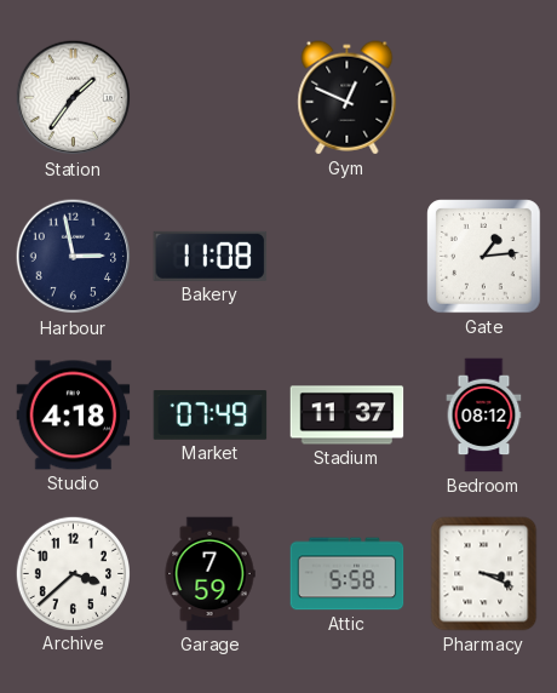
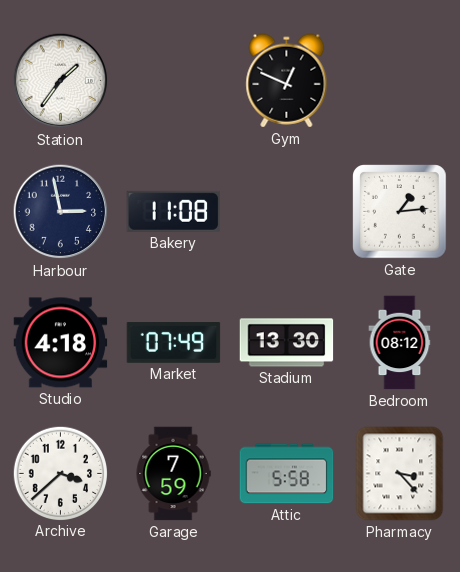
Stadium: 11:37 -> 13:30 (287, 343)
Pharmacy: 3:19 -> 3:23 (400, 474)
